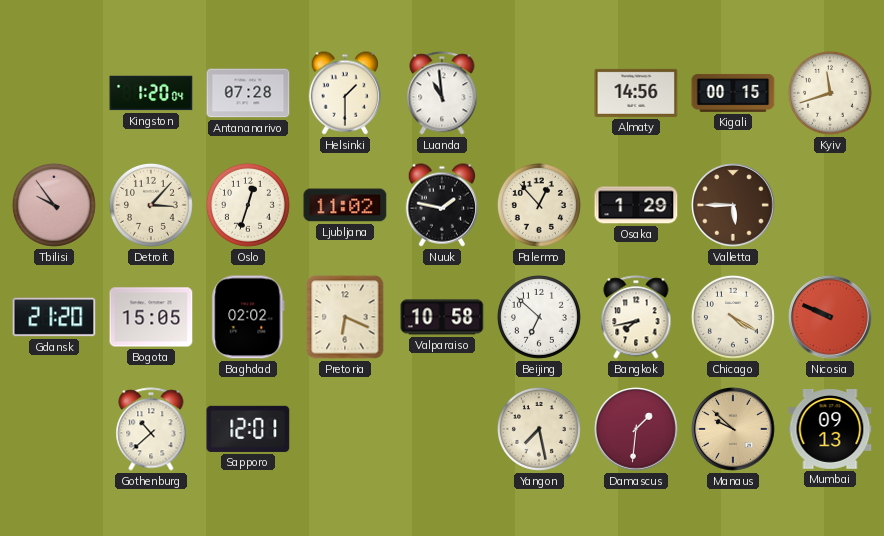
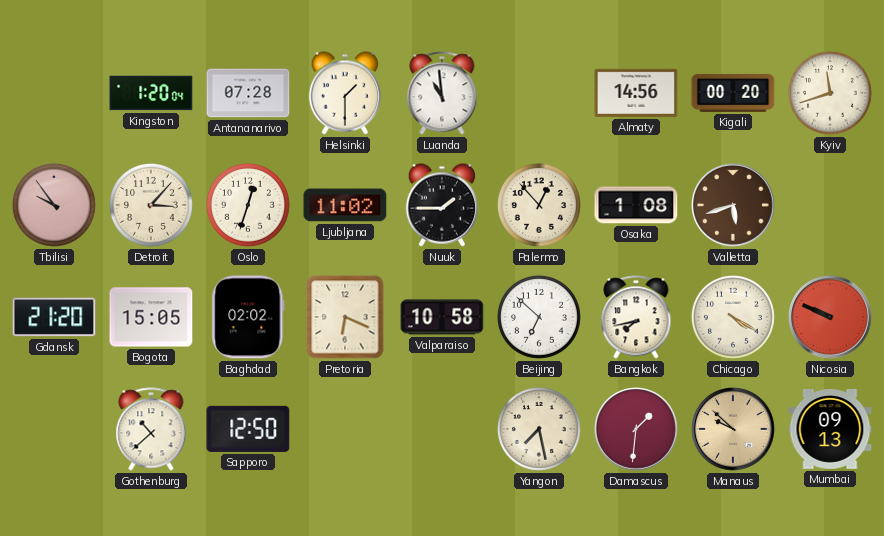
Kigali: 00:15 -> 00:20 (733, 93)
Nuuk: 1:47 -> 1:45 (442, 205)
Osaka: 1:29 -> 1:08 (636, 205)
Valletta: 5:45 -> 5:42 (733, 205)
Sapporo: 12:01 -> 12:50 (248, 429)
